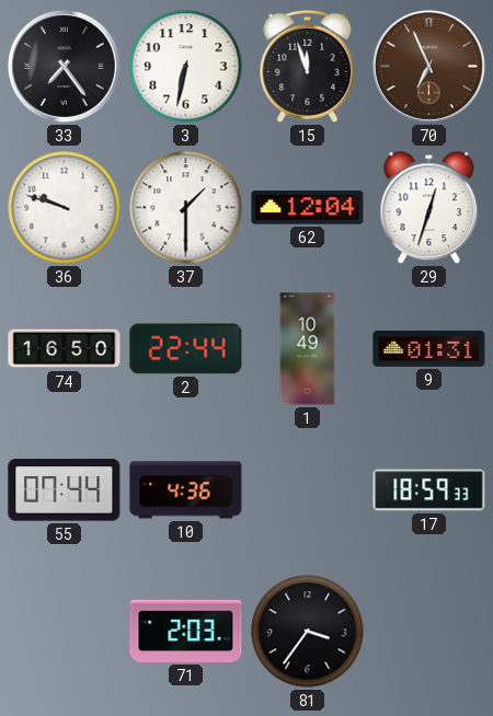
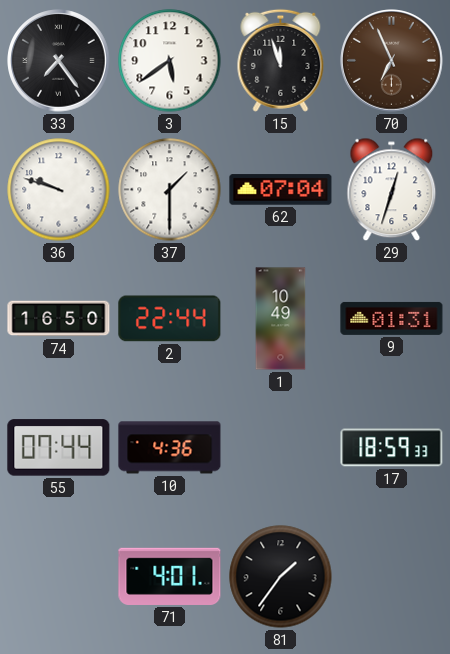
3: 6:32 -> 5:39 (170, 61)
62: 12:04 -> 07:04 (281, 190)
71: 2:03 -> 4:01 (170, 576)
81: 3:36 -> 1:36 (281, 577)
